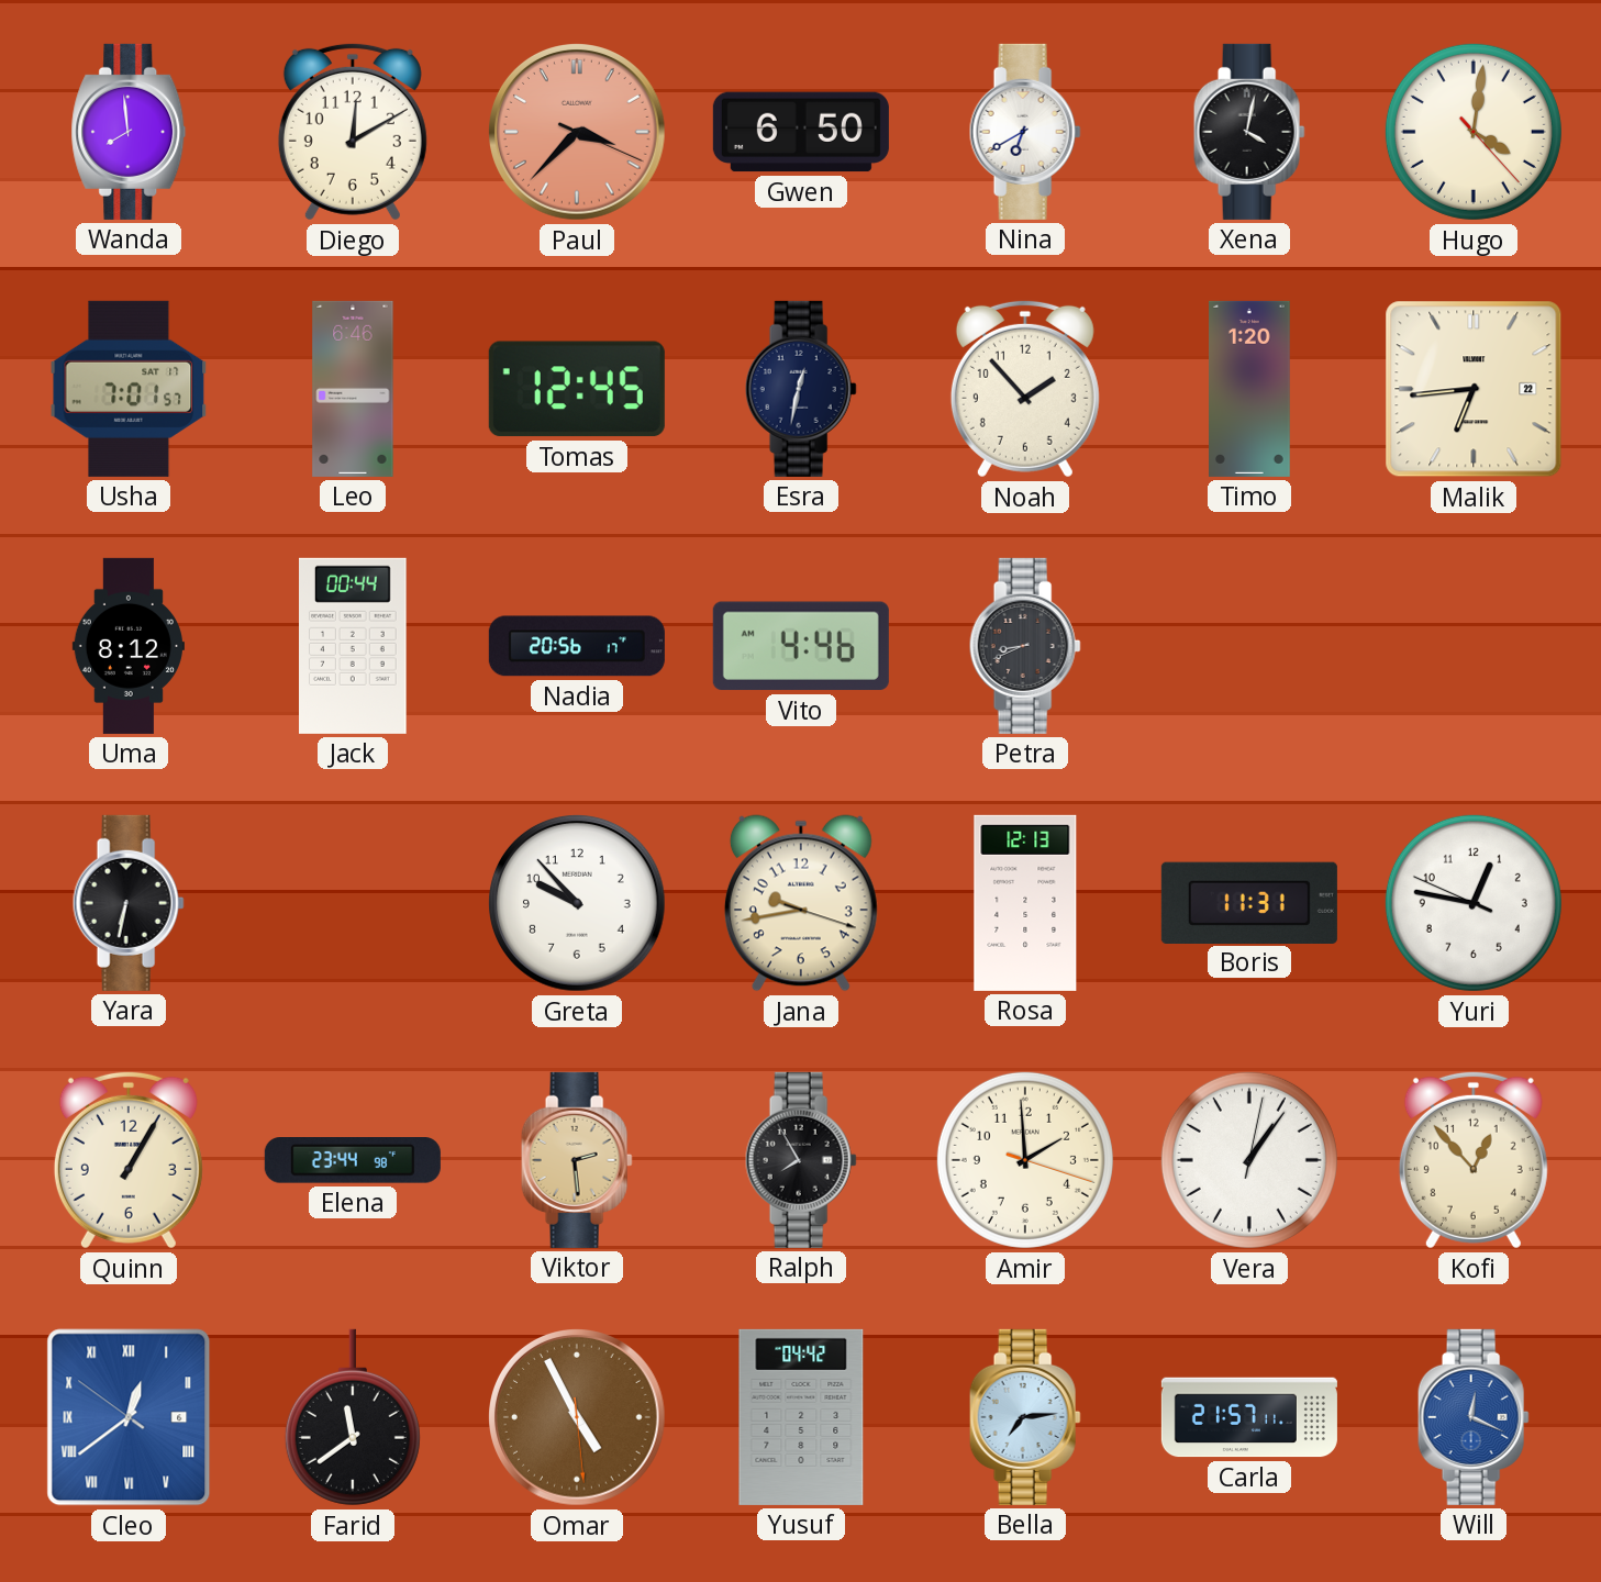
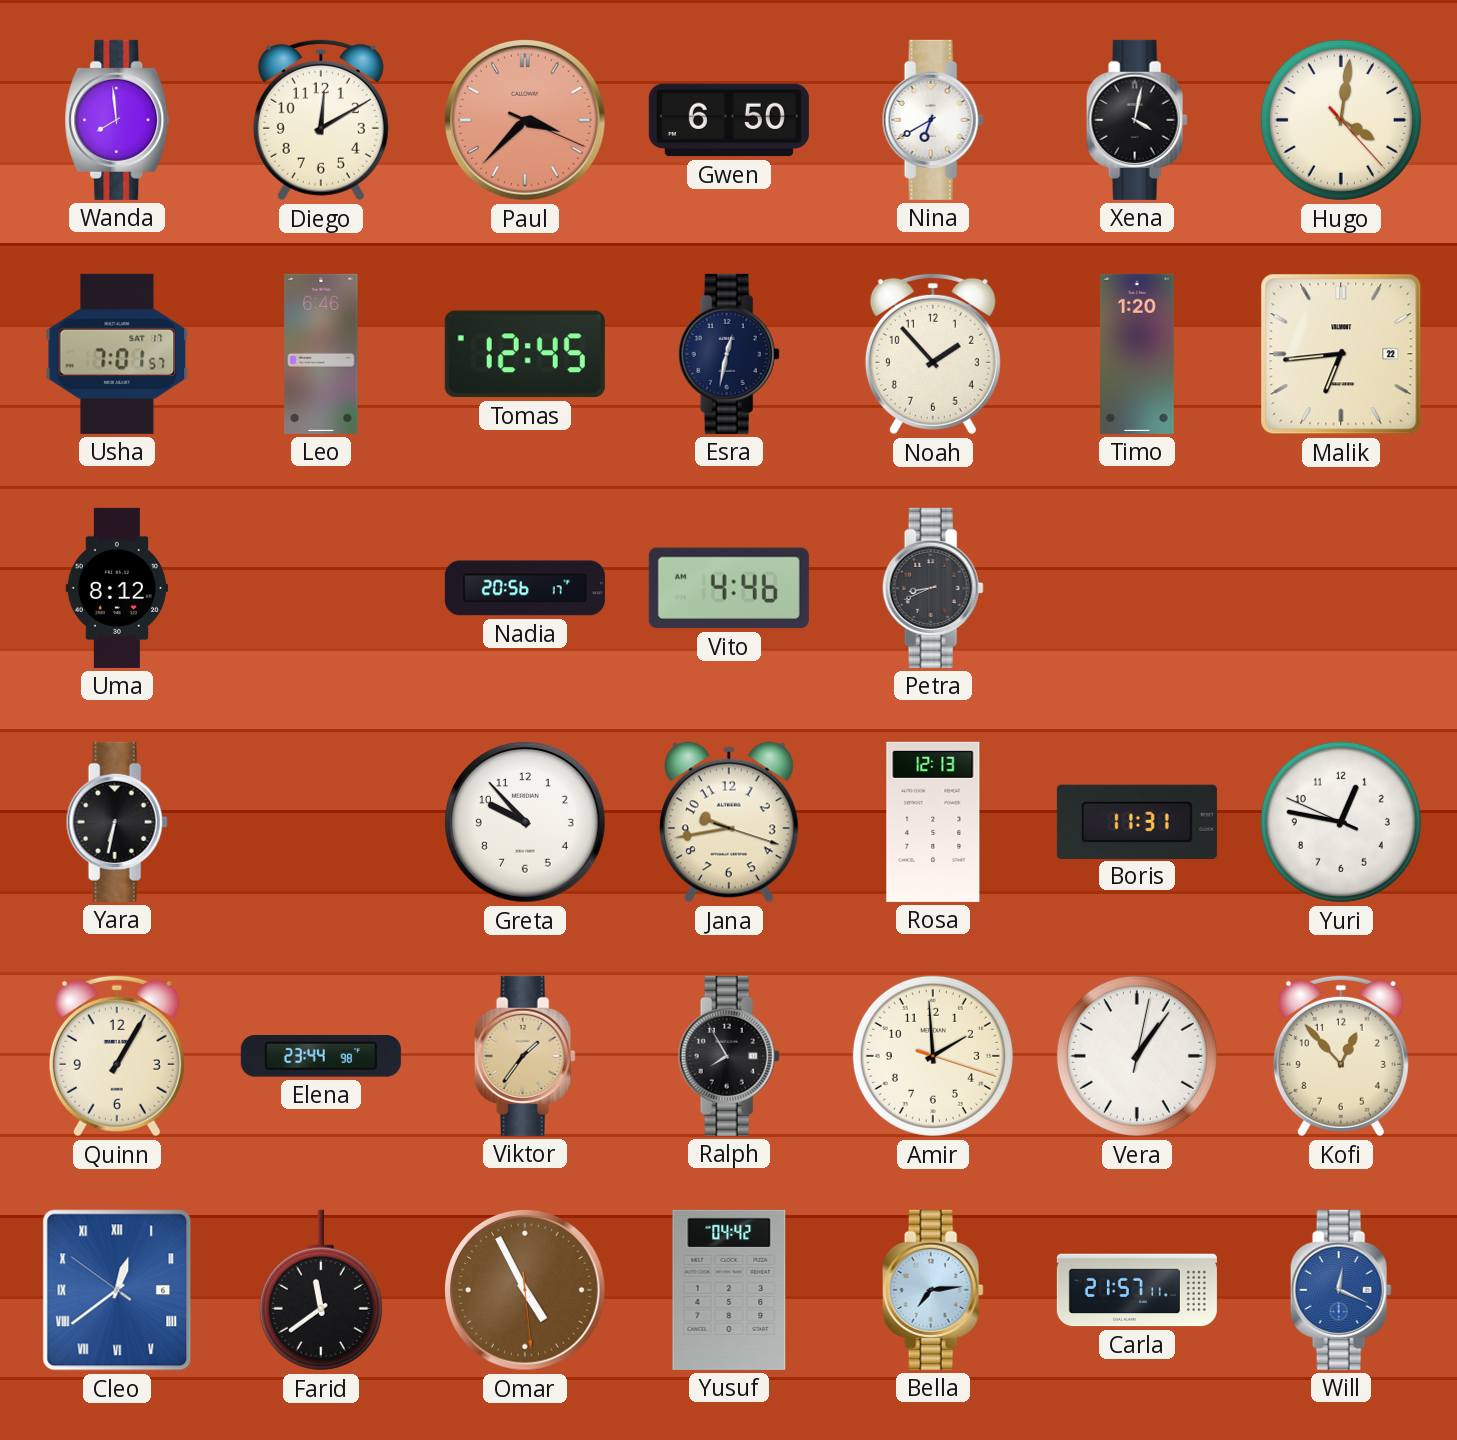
Jack: 00:44 -> none (354, 646)
Viktor: 2:29 -> 1:36 (525, 1056)
